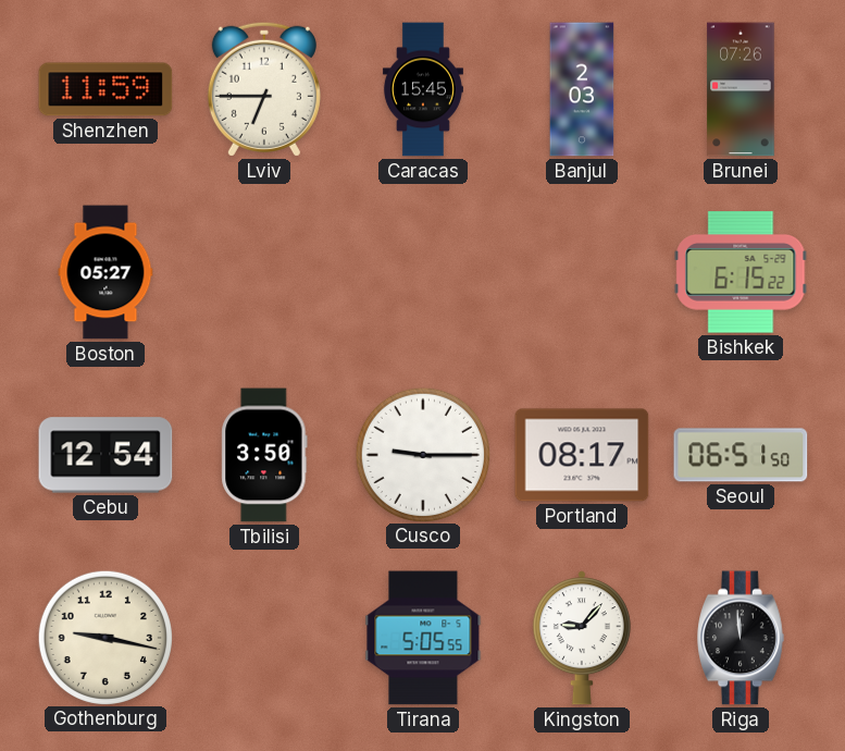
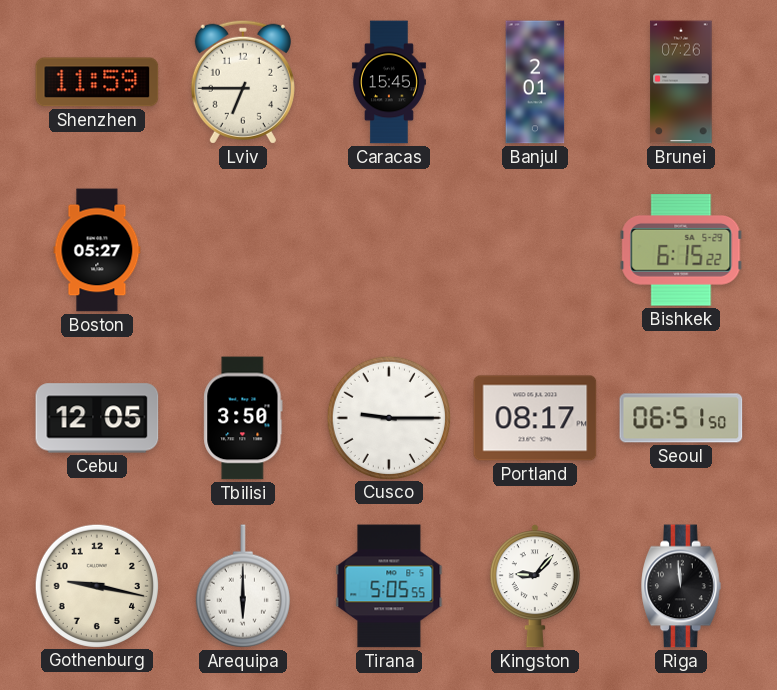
Banjul: 2:03 -> 2:01 (535, 82)
Cebu: 12:54 -> 12:05 (97, 418)
Arequipa: none -> 6:00 (243, 586)
